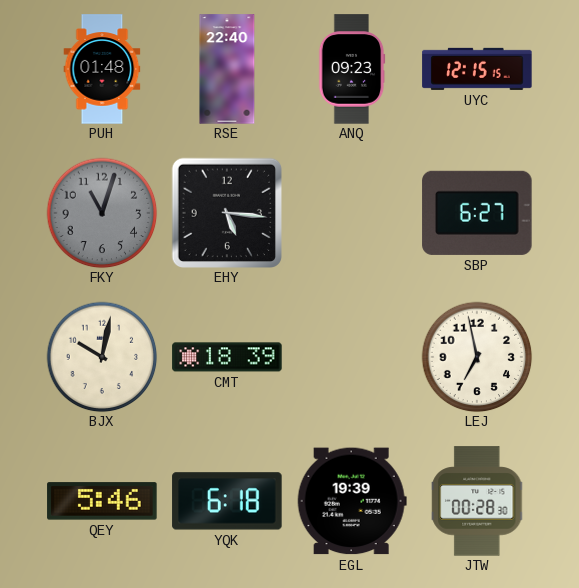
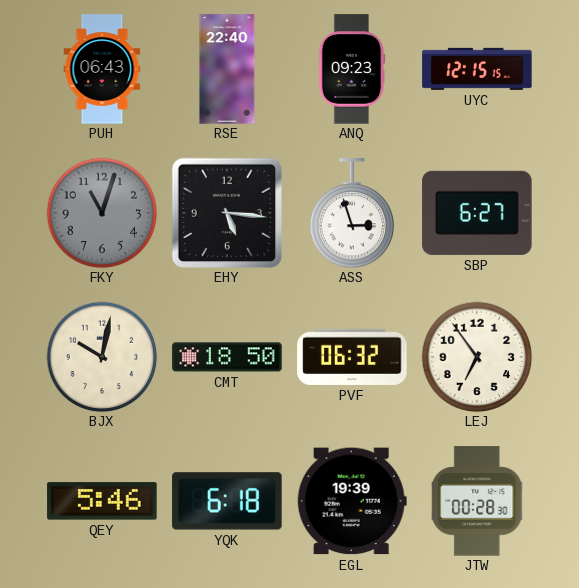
PUH: 01:48 -> 06:43 (102, 69)
ASS: none -> 2:57 (352, 213)
CMT: 18:39 -> 18:50 (227, 357)
PVF: none -> 06:32 (352, 357)
LEJ: 6:58 -> 6:54 (477, 357)
